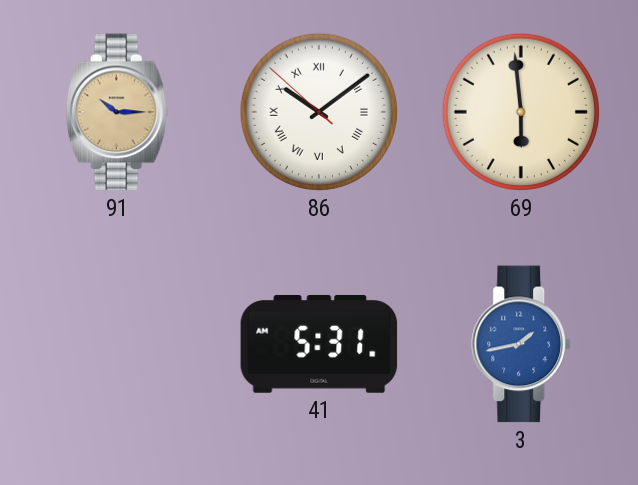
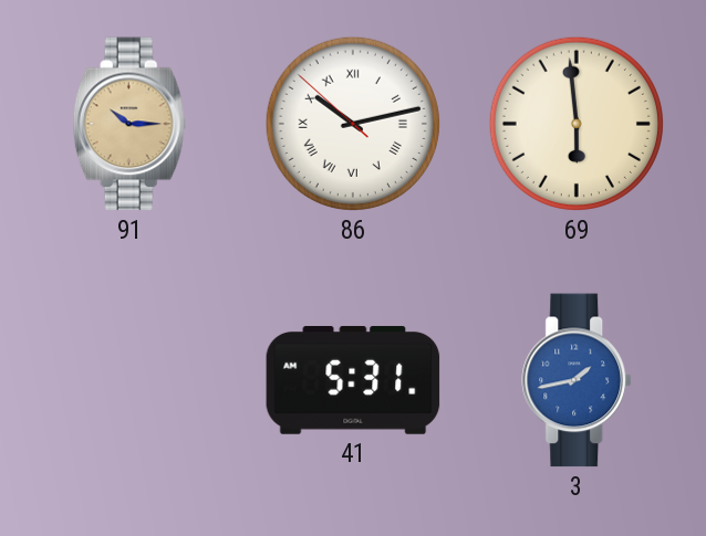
86: 10:08 -> 10:12 (353, 124)
